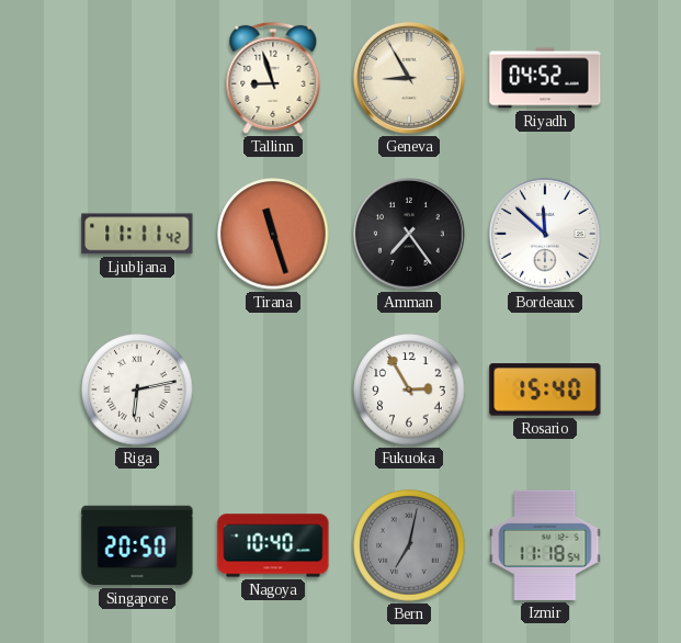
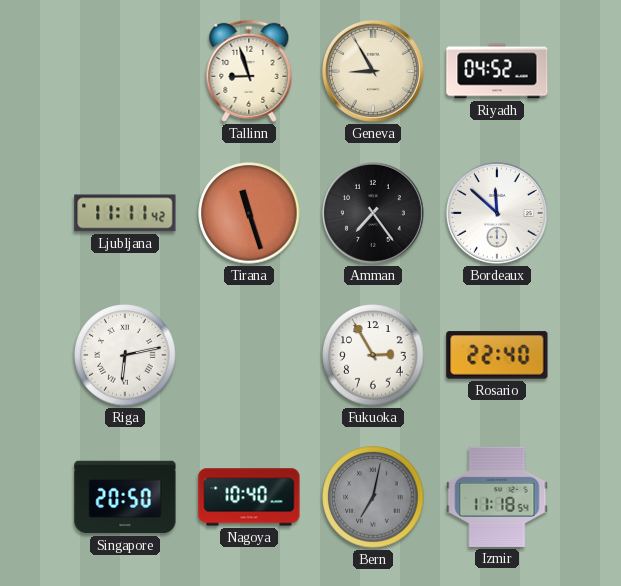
Rosario: 15:40 -> 22:40 (497, 355)
